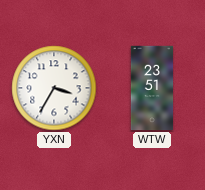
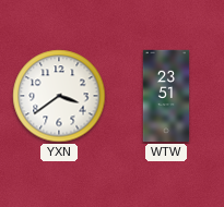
YXN: 3:35 -> 3:39 (59, 96)
